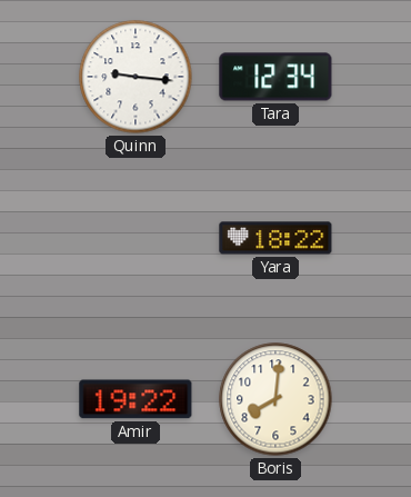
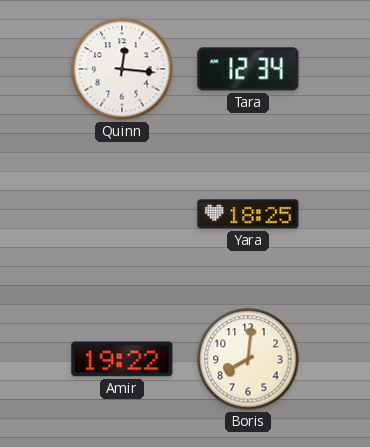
Quinn: 9:16 -> 12:16 (122, 69)
Yara: 18:22 -> 18:25 (248, 214)
